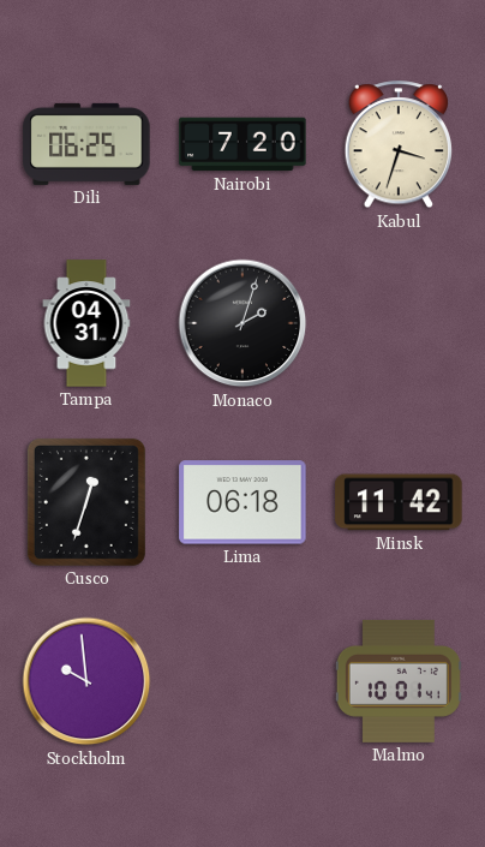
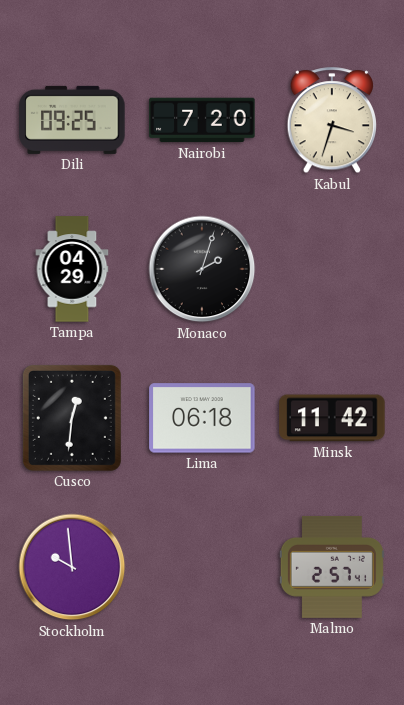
Dili: 06:25 -> 09:25 (72, 120)
Tampa: 04:31 -> 04:29 (72, 269)
Cusco: 12:33 -> 12:31 (72, 418)
Malmo: 10:01 -> 2:57 (332, 567)
